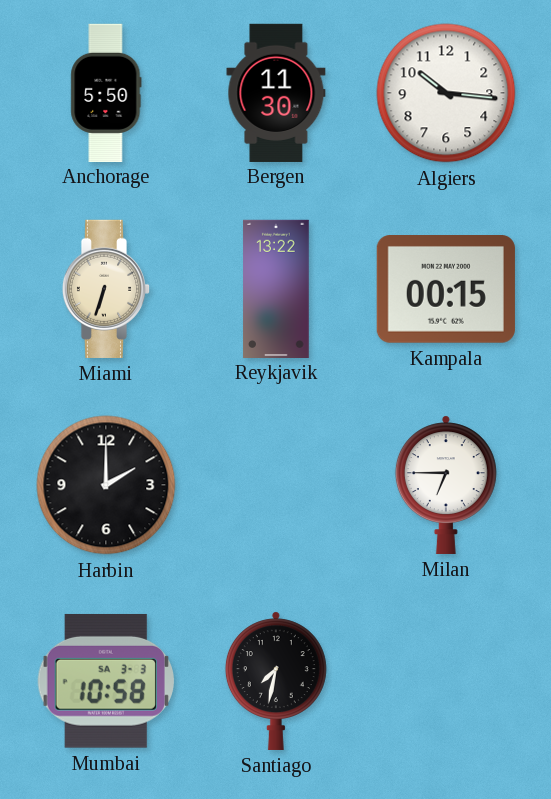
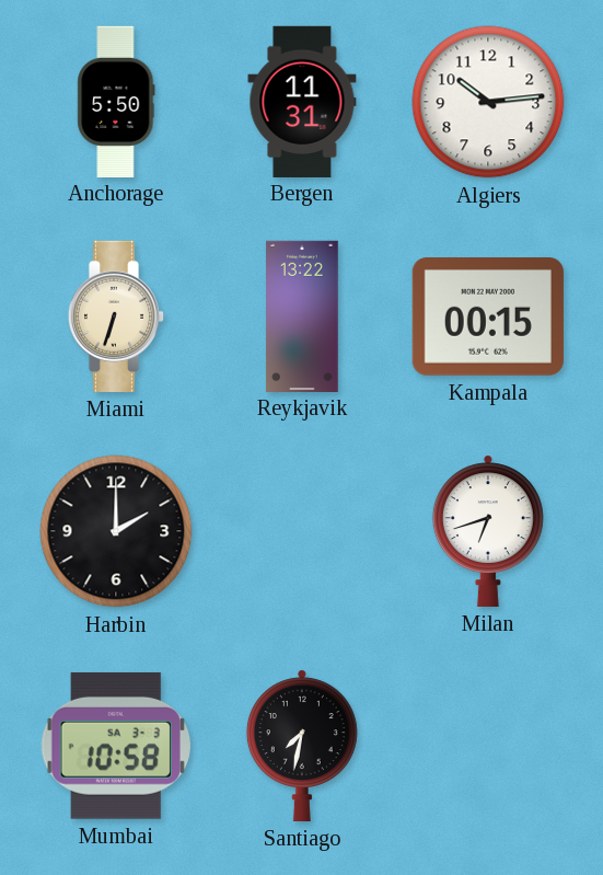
Bergen: 11:30 -> 11:31 (302, 101)
Algiers: 10:16 -> 10:14 (488, 102)
Milan: 6:45 -> 6:42 (488, 531)
